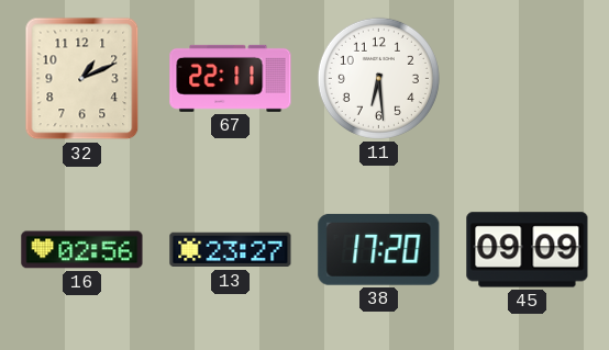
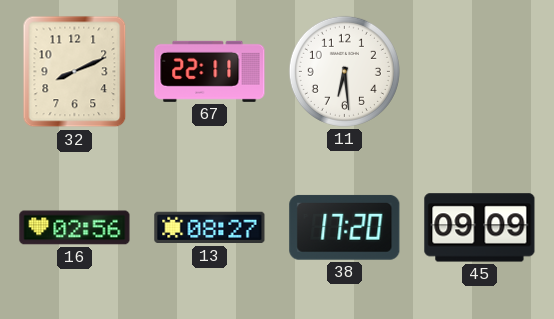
32: 1:11 -> 8:11 (75, 72)
13: 23:27 -> 08:27 (210, 228)
